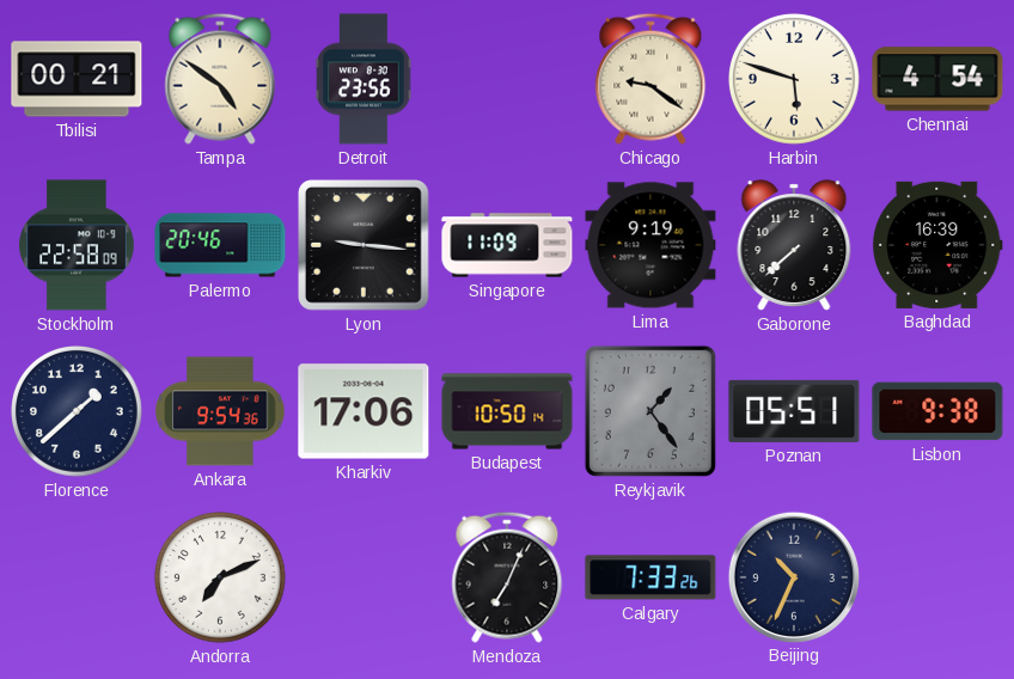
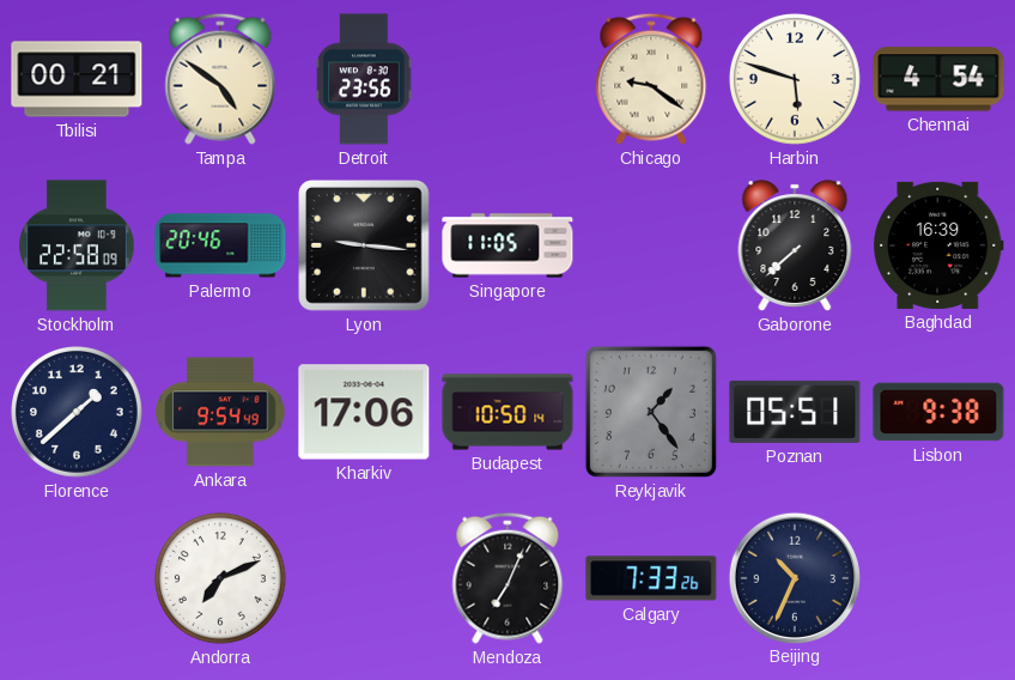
Singapore: 11:09 -> 11:05 (508, 245)
Lima: 9:19 -> none (650, 245)
Ankara: 9:54:36 -> 9:54:49 (220, 412)
